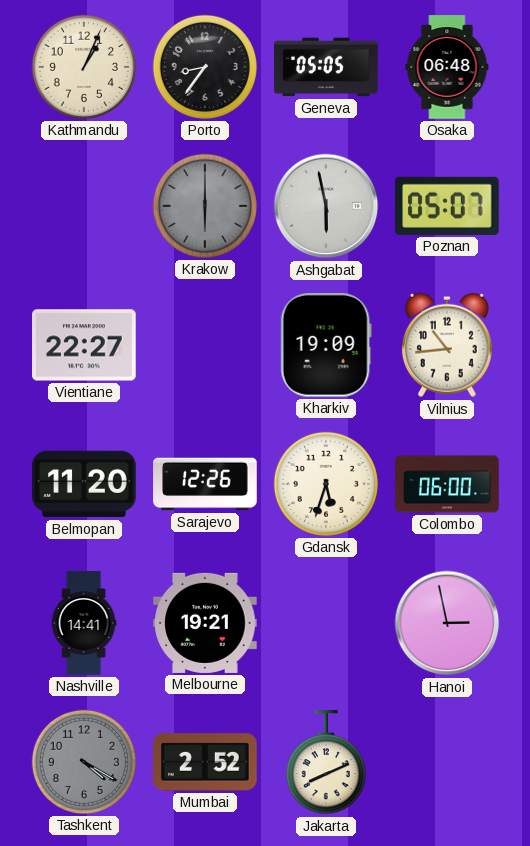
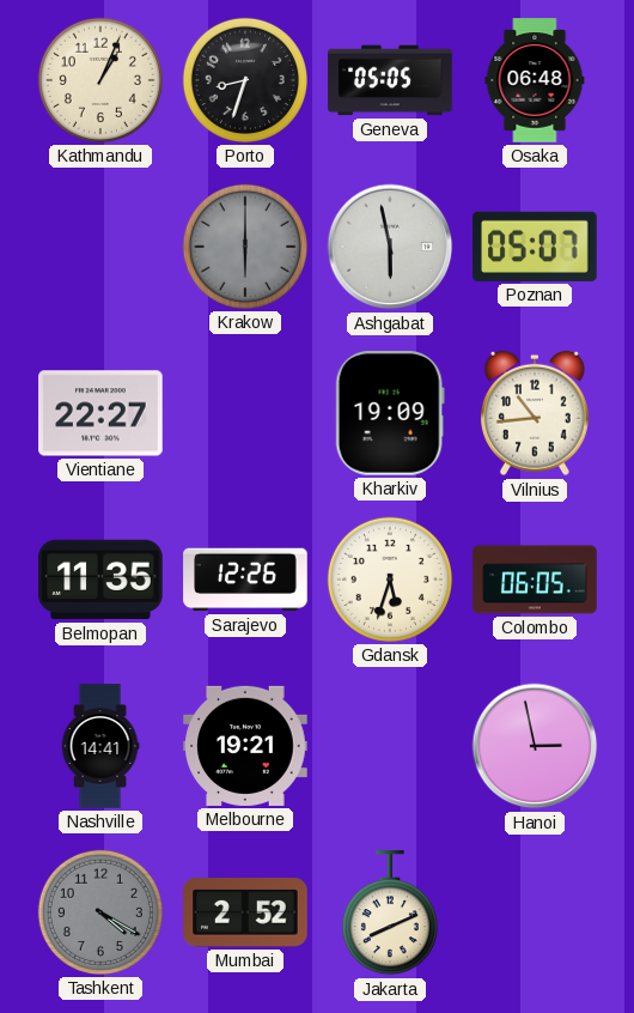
Porto: 8:36 -> 8:33 (245, 80)
Belmopan: 11:20 -> 11:35 (100, 580)
Colombo: 06:00 -> 06:05 (535, 580)
